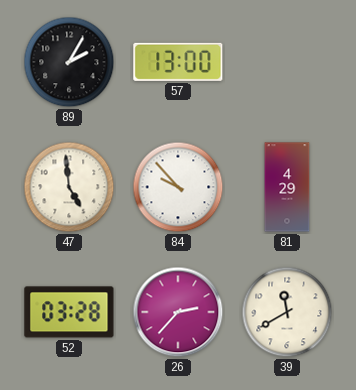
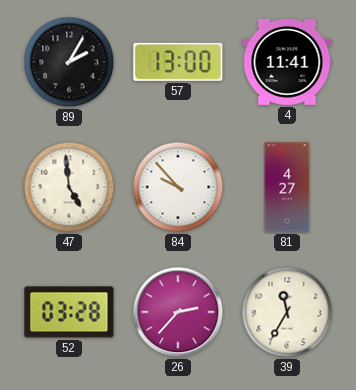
4: none -> 11:41 (287, 62)
81: 4:29 -> 4:27 (287, 187)
39: 11:40 -> 11:35 (287, 312)
